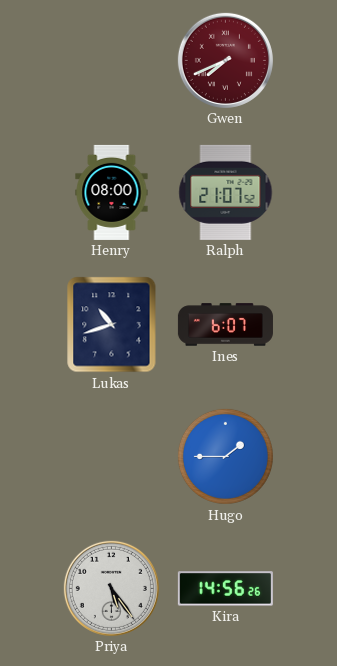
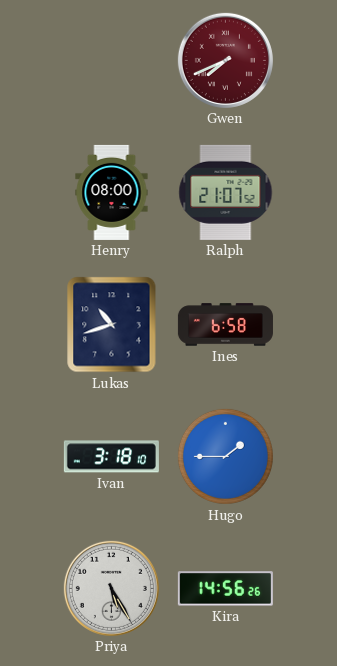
Ines: 6:07 -> 6:58 (225, 325)
Ivan: none -> 3:18 (111, 457)
Priya: 5:24 -> 5:25 (111, 588)
